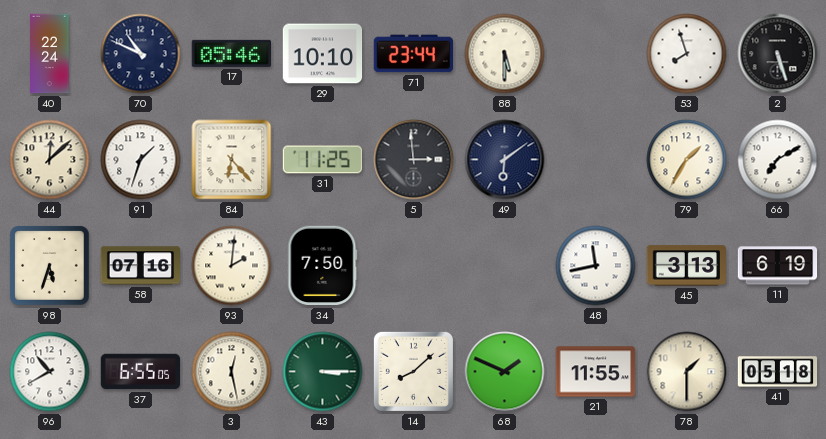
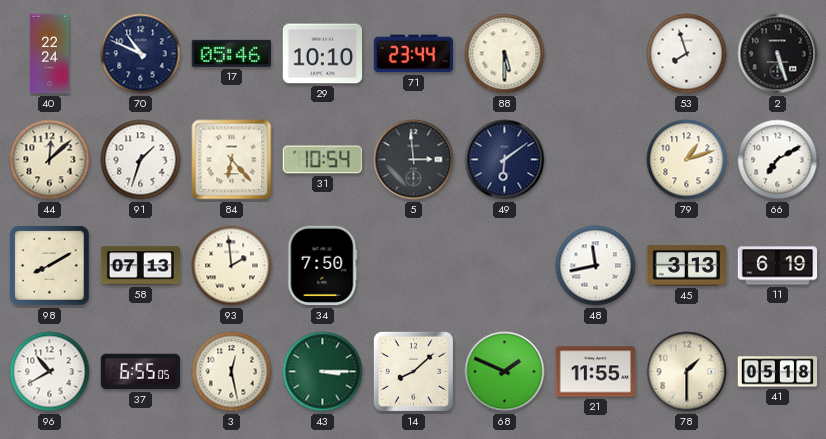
31: 11:25 -> 10:54 (322, 160)
79: 1:35 -> 1:12 (687, 160)
98: 5:33 -> 8:10 (50, 266)
58: 07:16 -> 07:13 (141, 266)
93: 2:01 -> 1:59 (232, 266)
